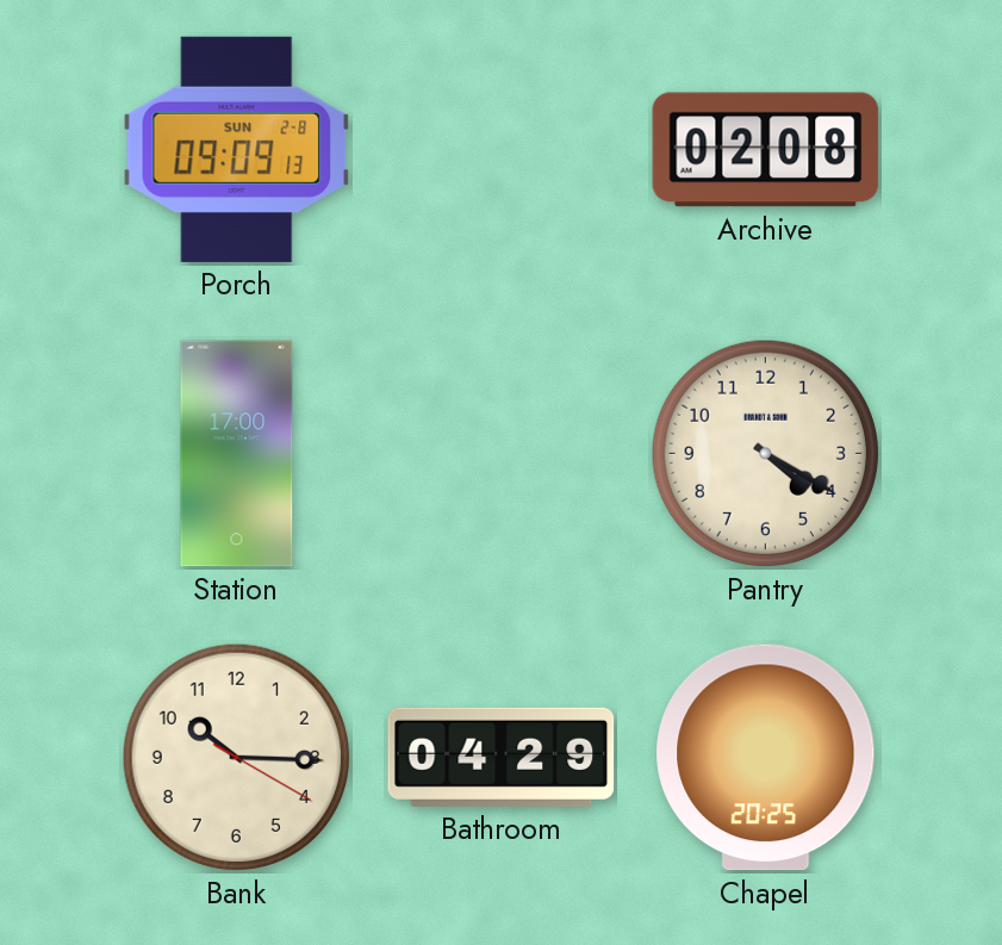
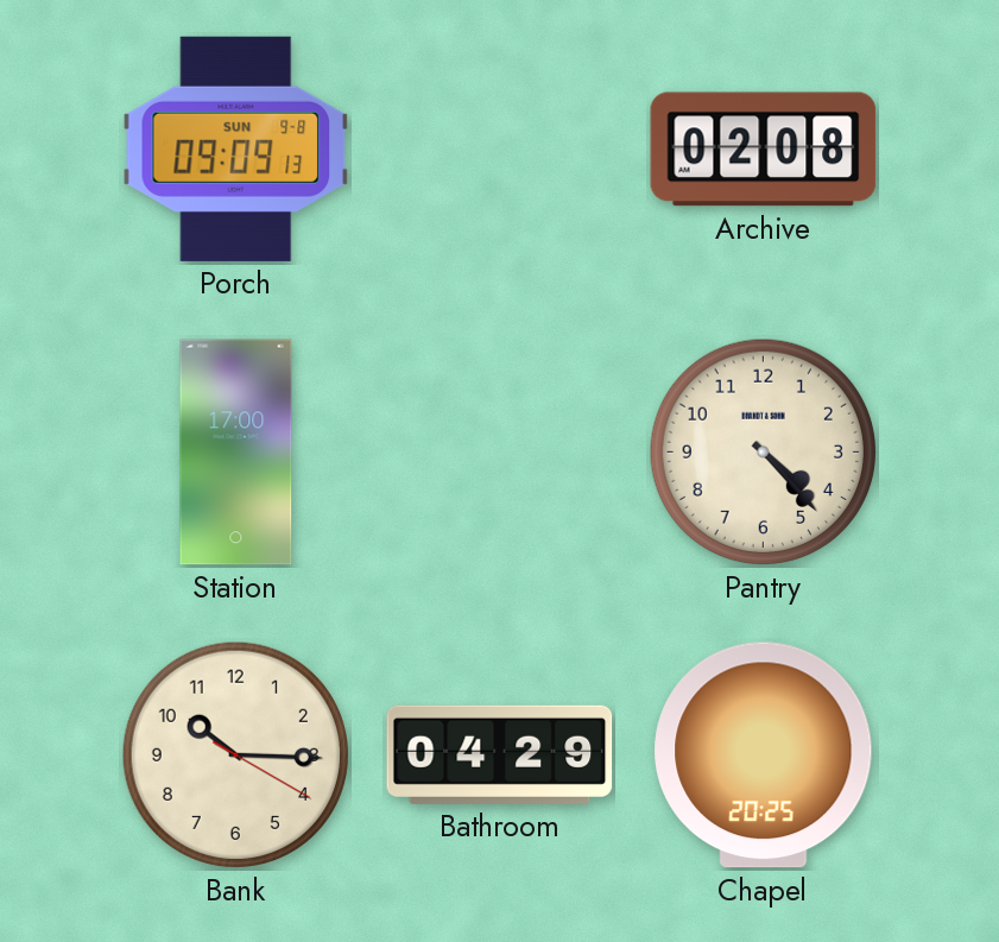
Porch date: SUN 2-8 -> SUN 9-8 (236, 148)
Pantry: 4:20 -> 4:23 (763, 451)
